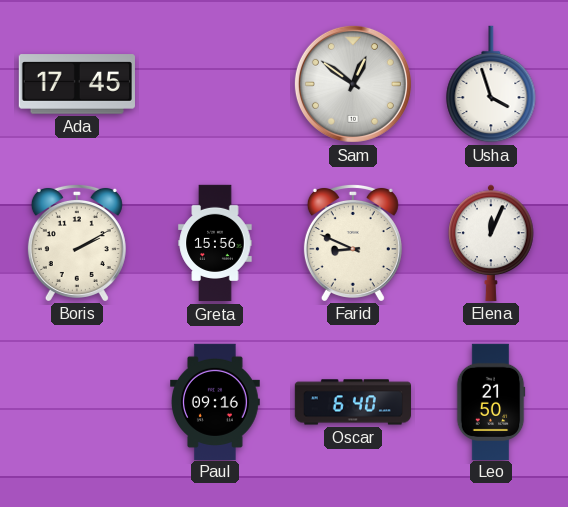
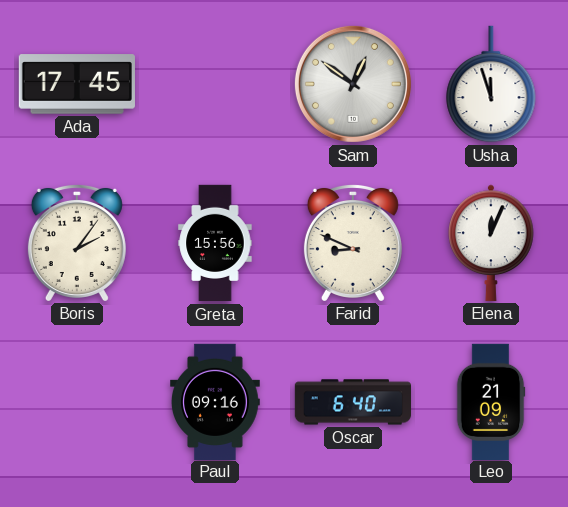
Usha: 3:57 -> 11:57 (491, 84)
Boris: 2:10 -> 2:06 (77, 242)
Leo: 21:50 -> 21:09 (491, 401)
